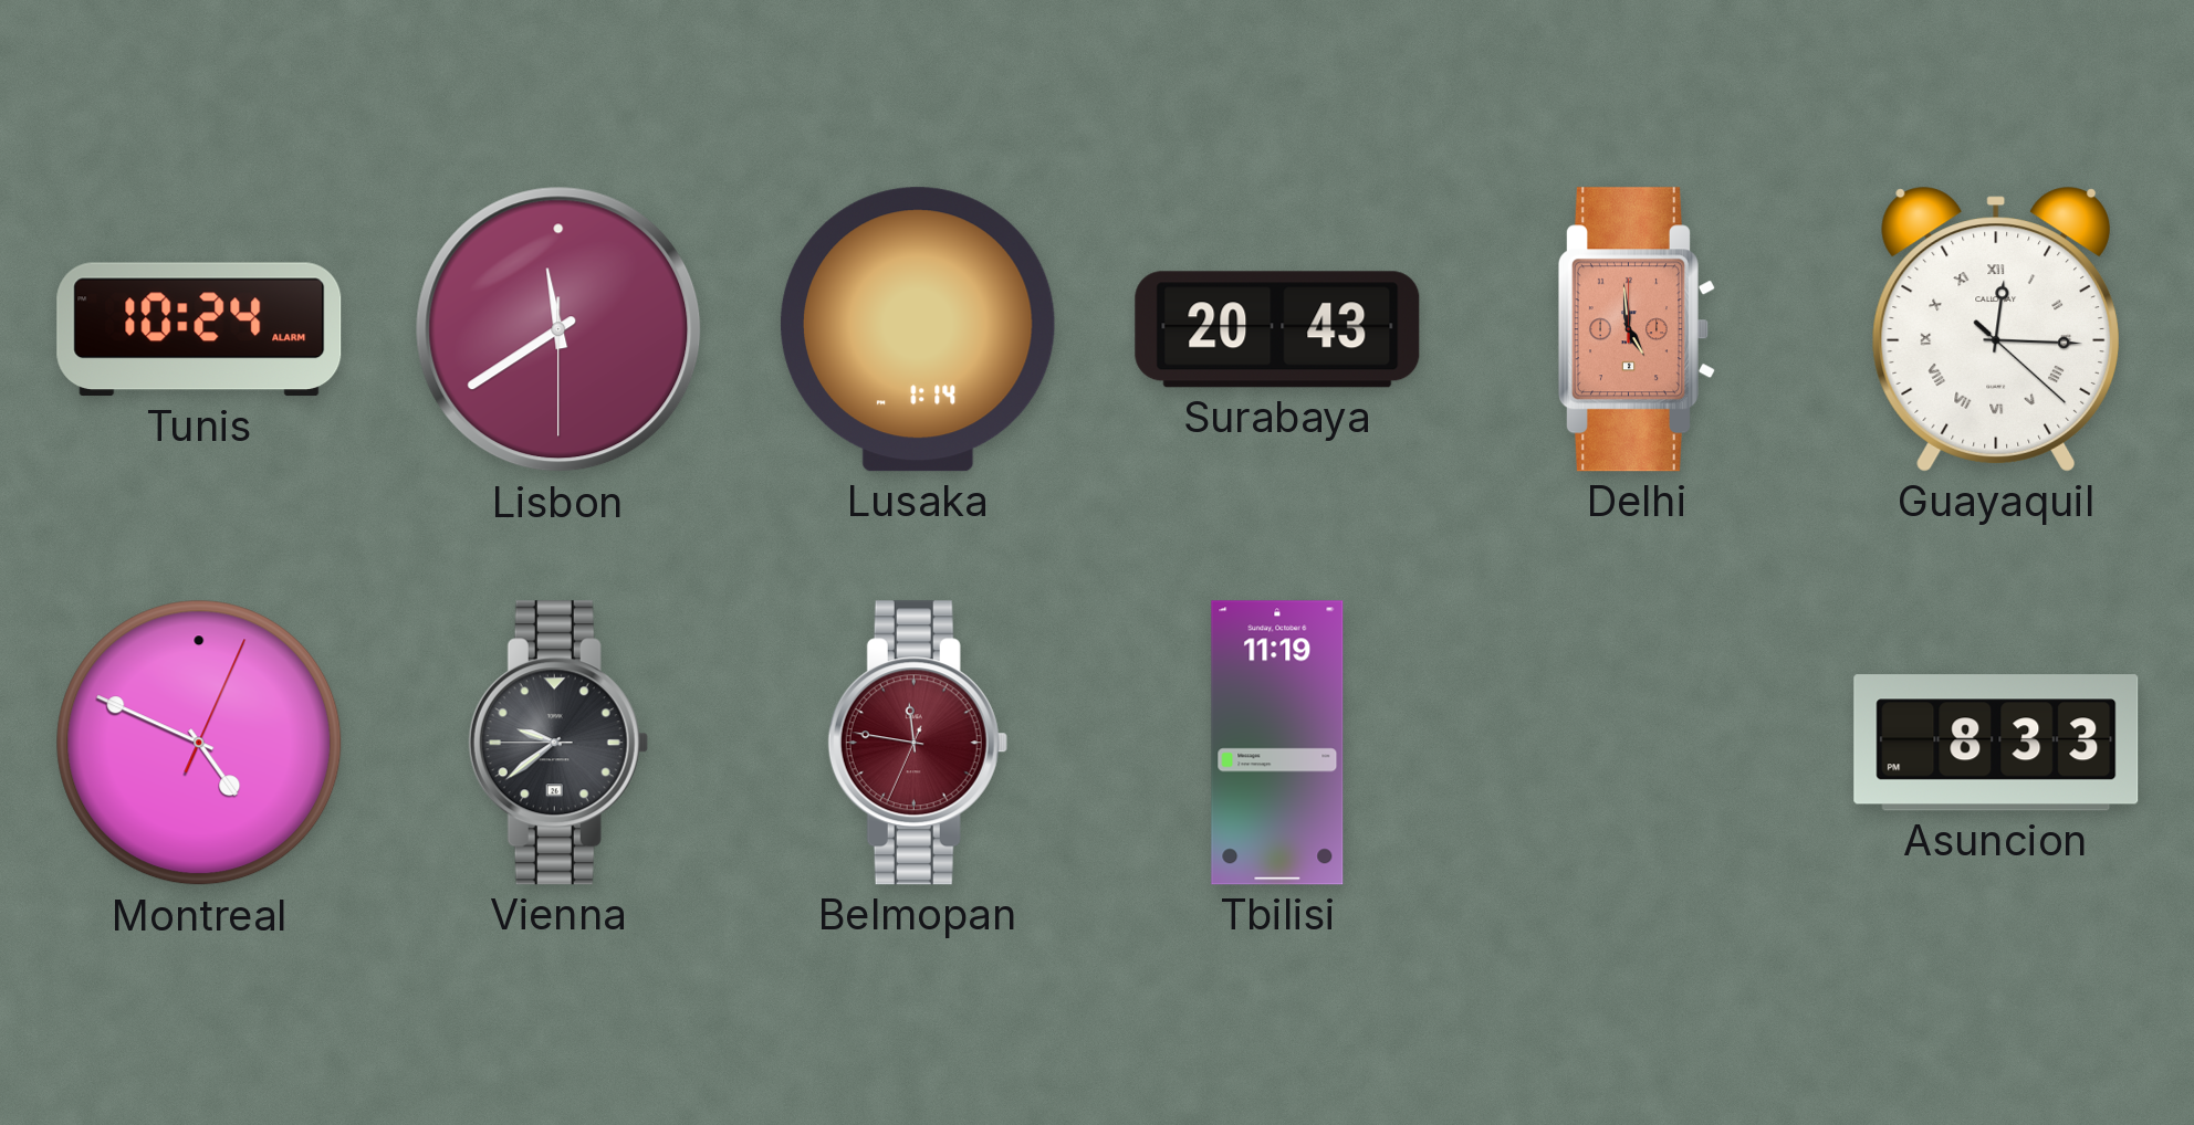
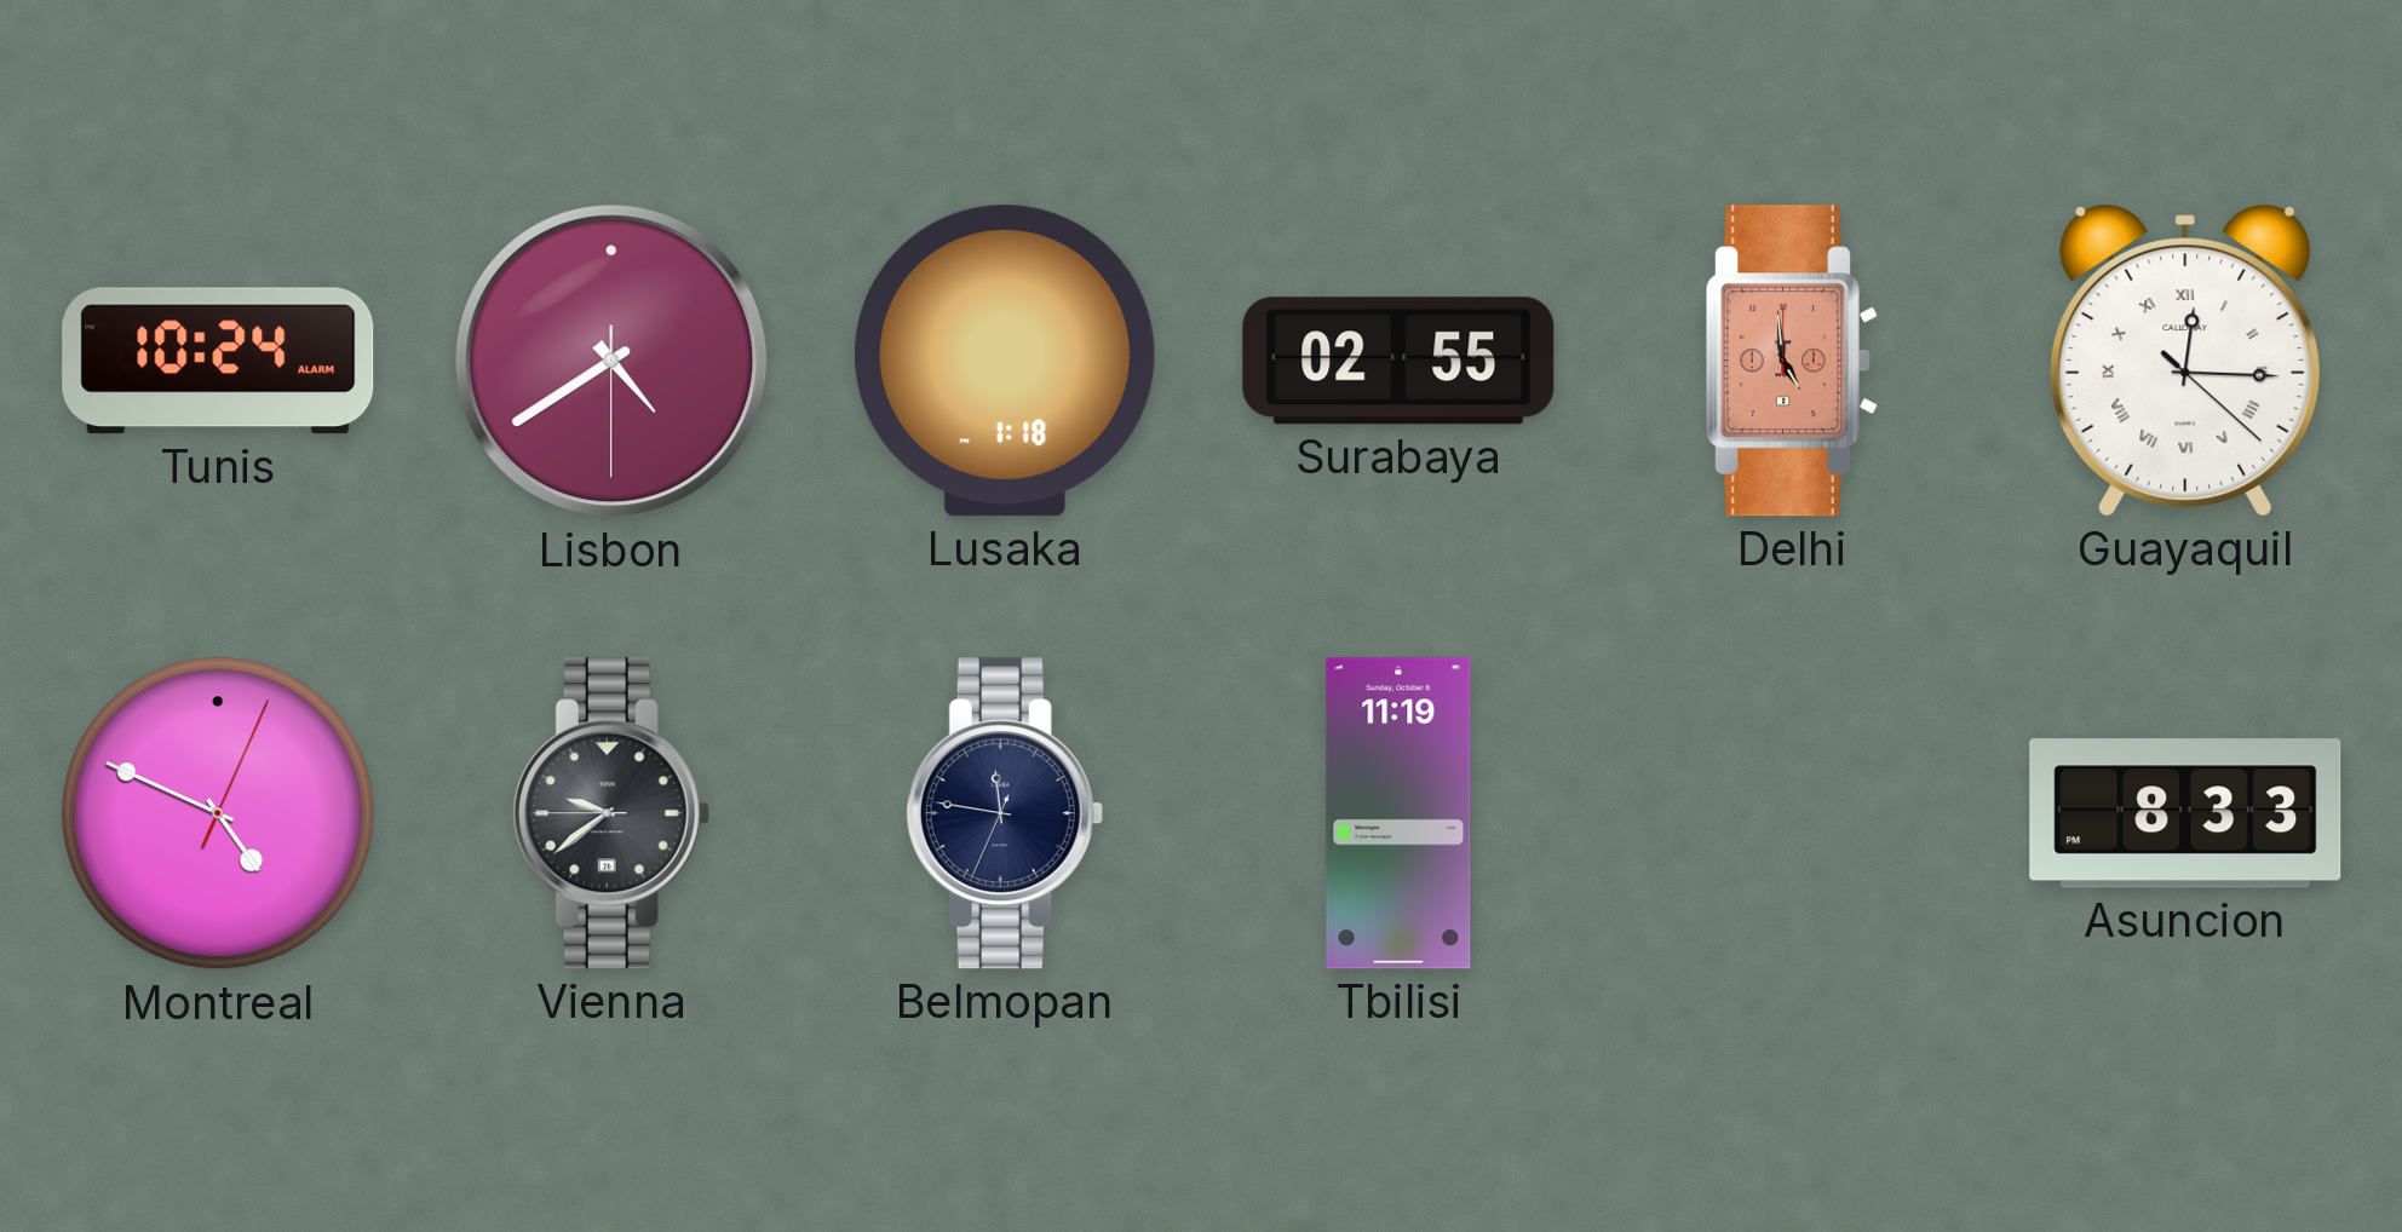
Lisbon: 11:39 -> 4:39 (611, 361)
Lusaka: 1:14 -> 1:18 (1005, 361)
Surabaya: 20:43 -> 02:55 (1398, 361)
Belmopan dial: burgundy -> navy (1005, 813)
